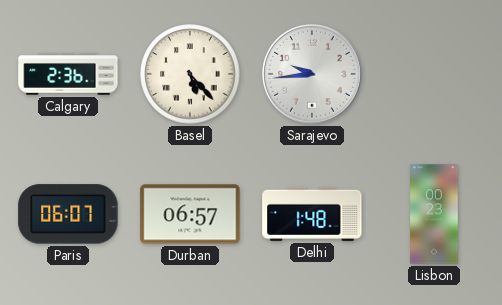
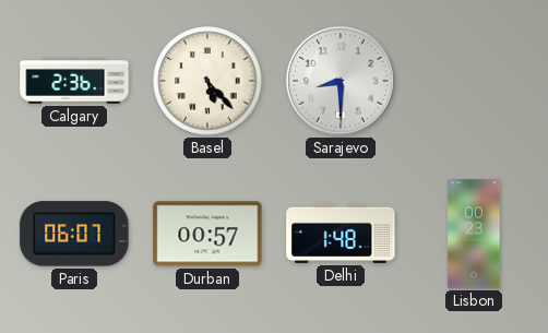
Sarajevo: 9:44 -> 8:30 (341, 81)
Durban: 06:57 -> 00:57 (207, 234)
